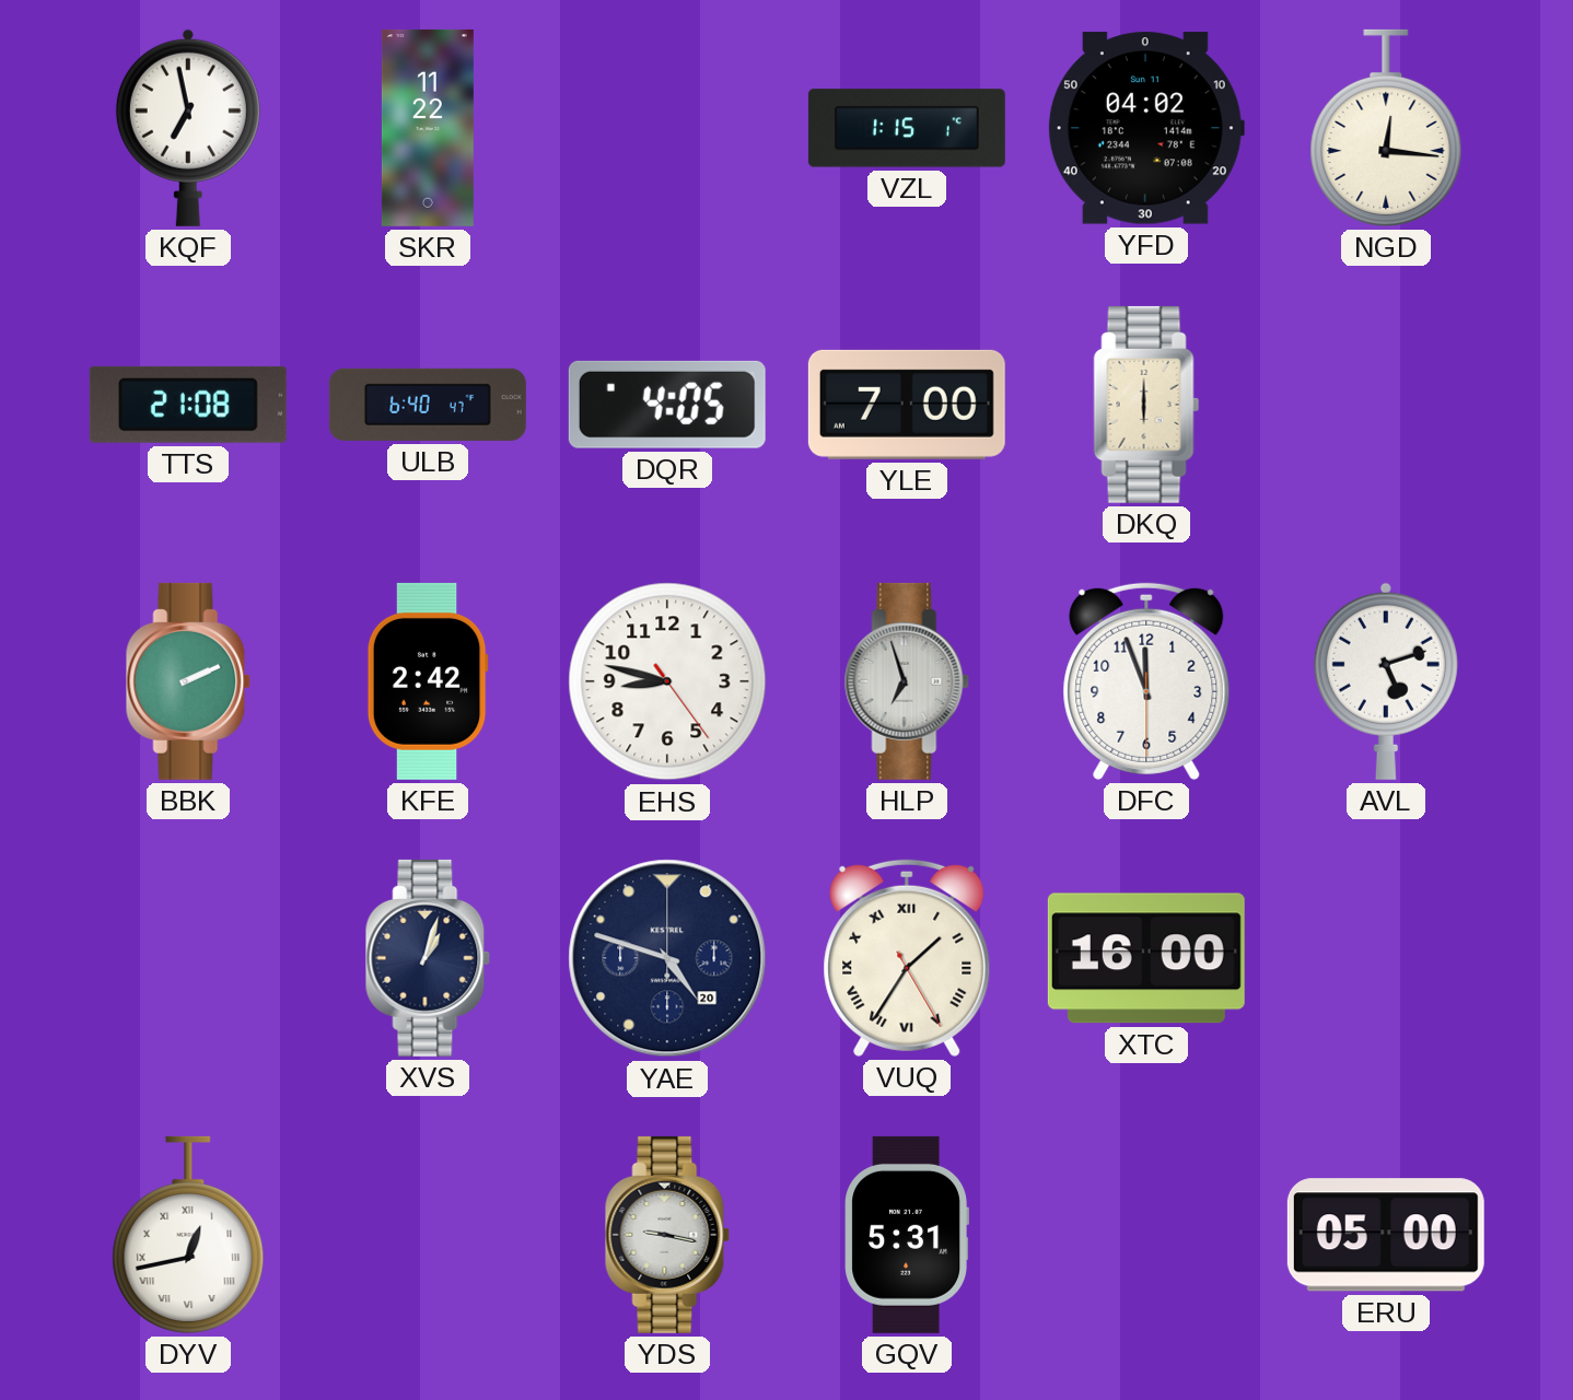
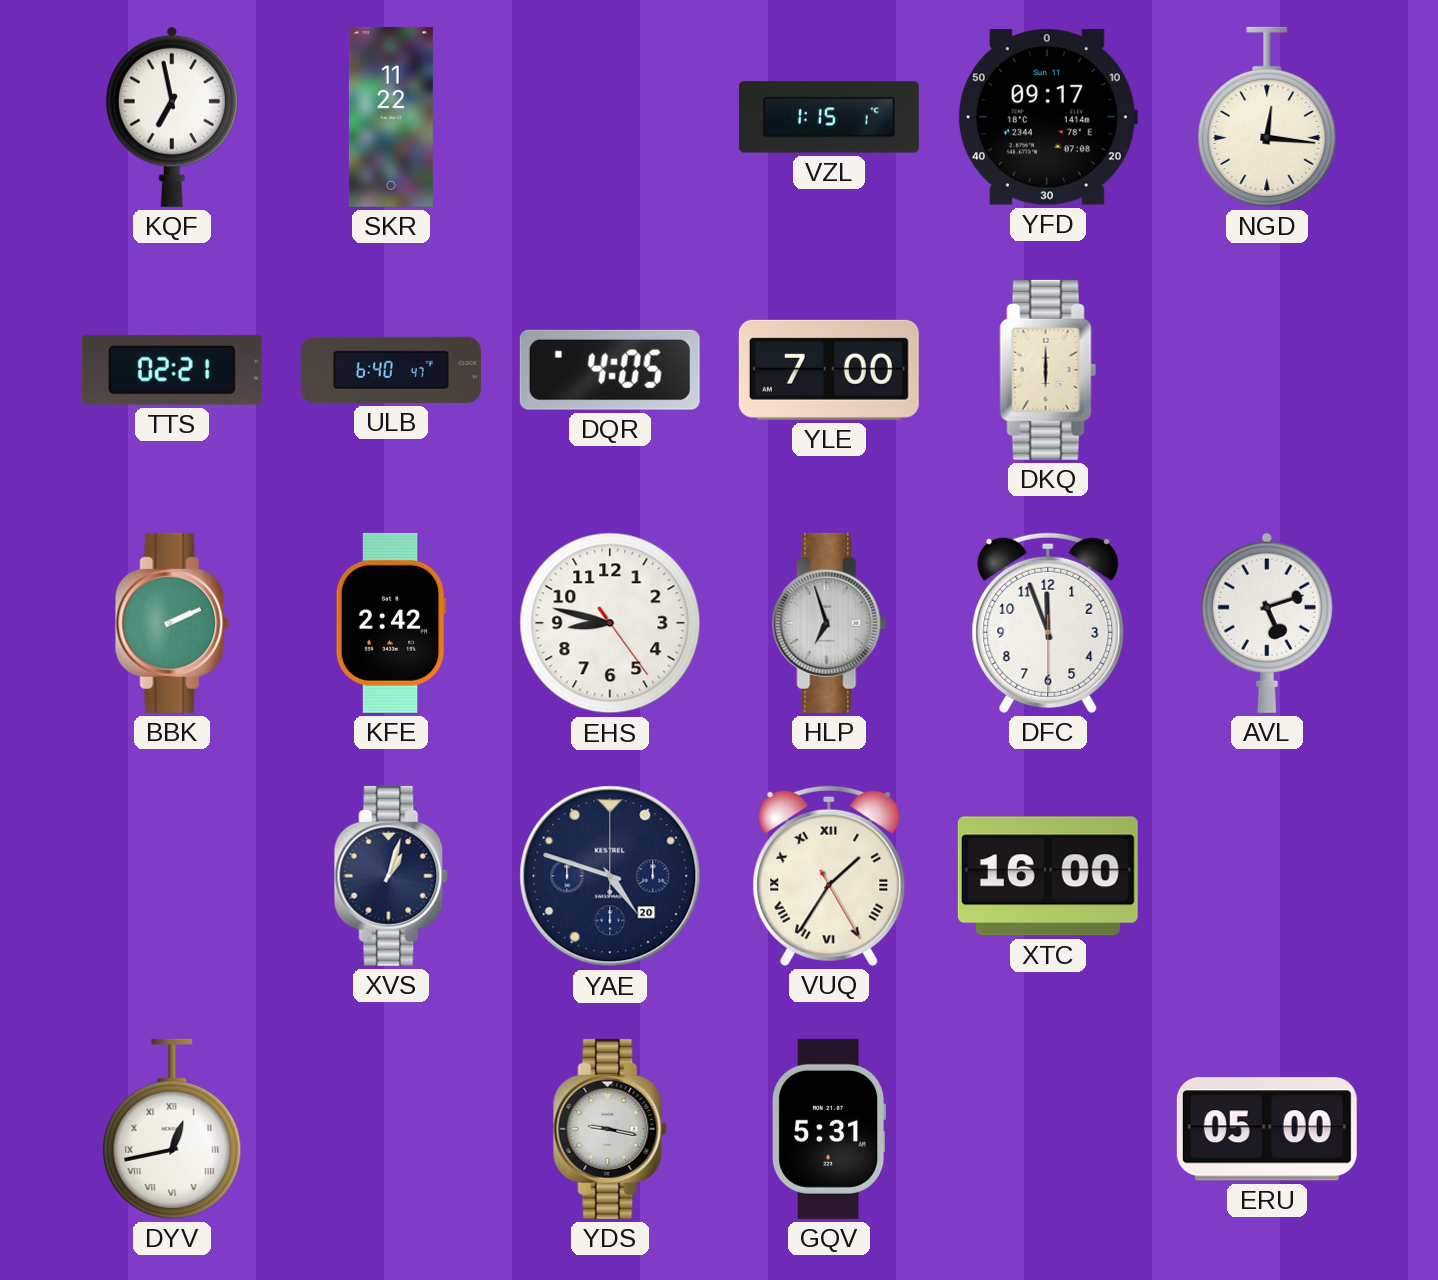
YFD: 04:02 -> 09:17 (1047, 117)
TTS: 21:08 -> 02:21 (172, 370)
